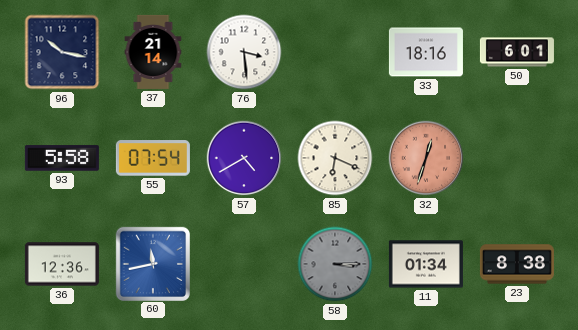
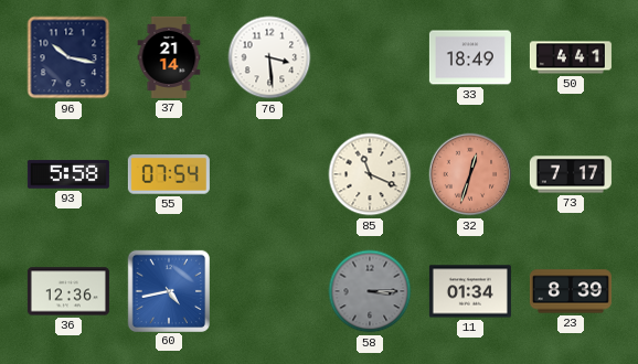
33: 18:16 -> 18:49 (470, 57)
50: 6:01 -> 4:41 (571, 57)
57: 4:40 -> none (244, 158)
85: 6:19 -> 11:19 (370, 174)
73: none -> 7:17 (571, 174)
60: 11:43 -> 4:43 (168, 290)
23: 8:38 -> 8:39 (571, 291)
